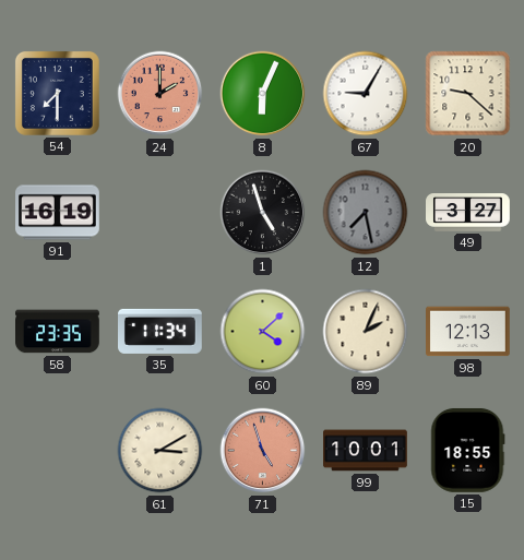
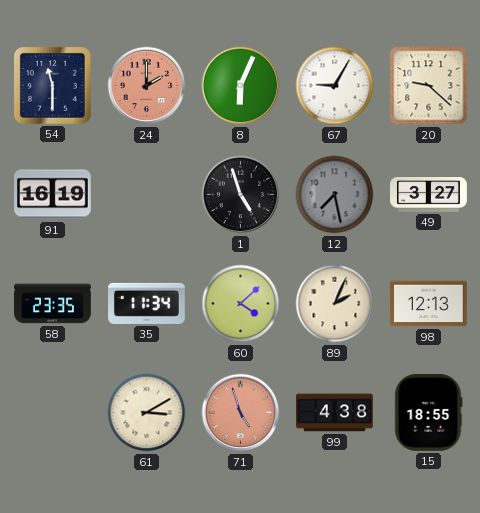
54: 7:30 -> 11:30 (52, 85)
99: 10:01 -> 4:38 (335, 413)
